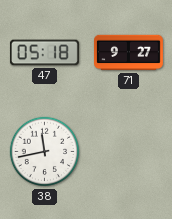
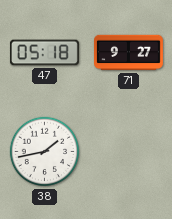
38: 11:43 -> 1:43 (45, 152)
